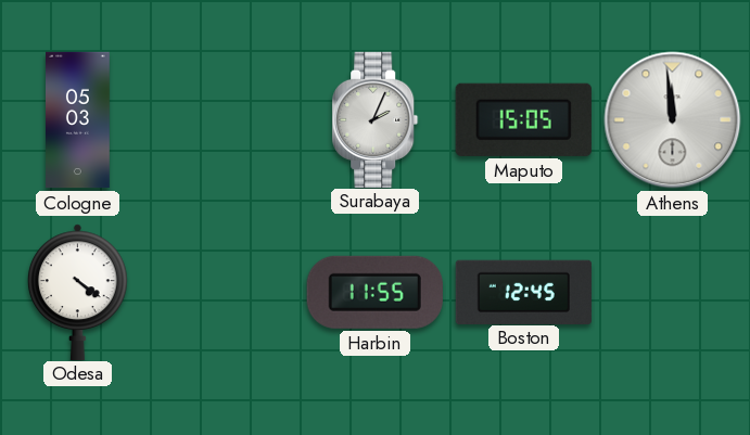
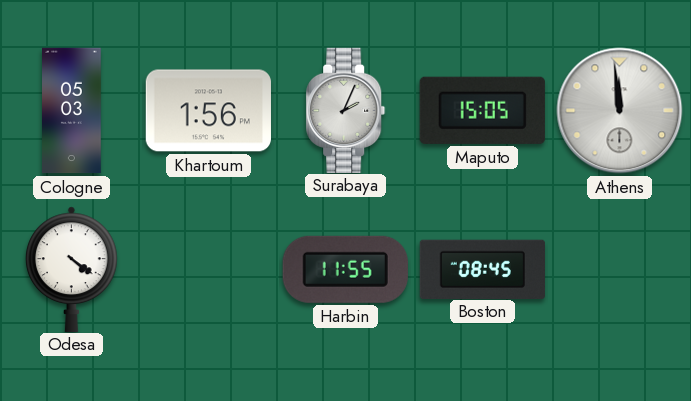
Khartoum: none -> 1:56 (208, 111)
Boston: 12:45 -> 08:45 (482, 269)
